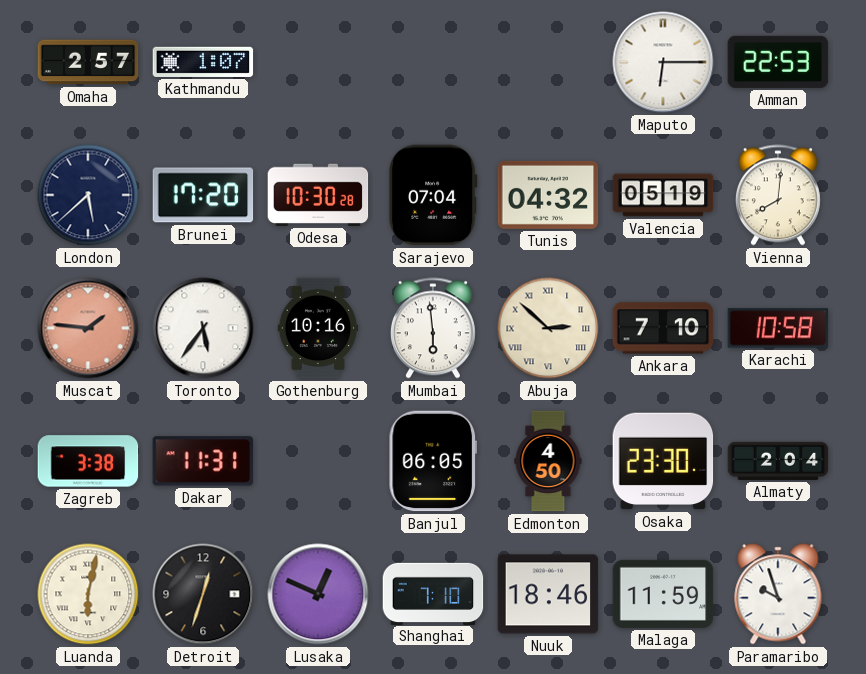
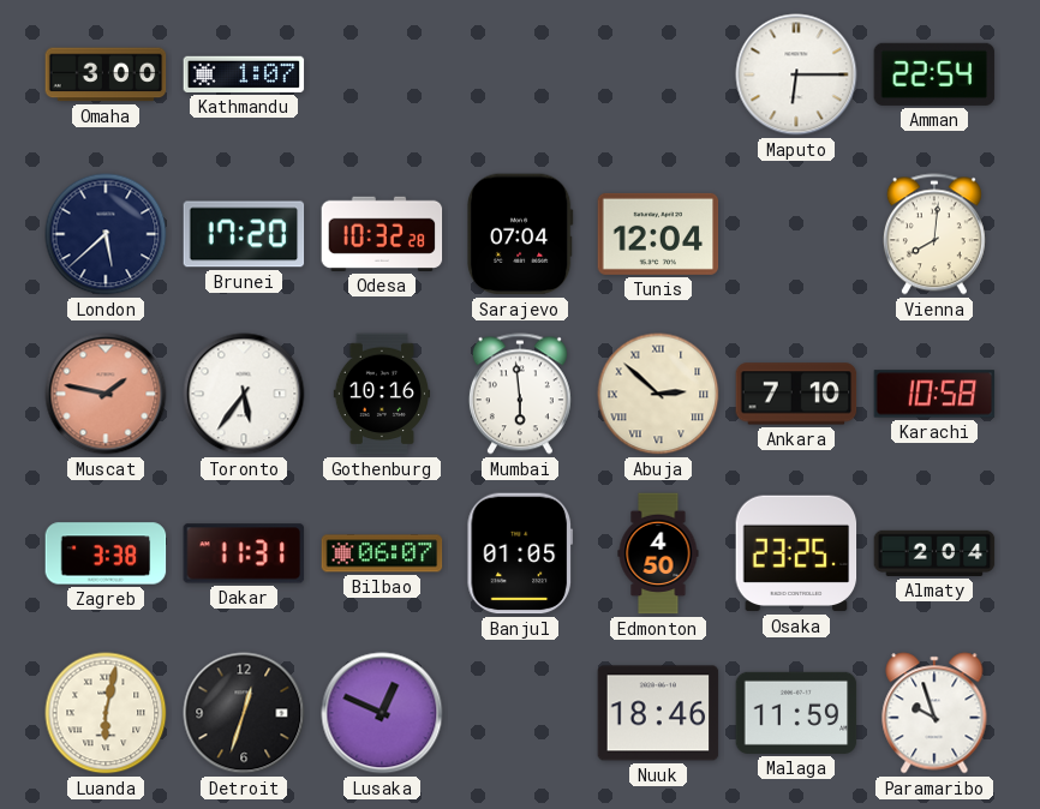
Omaha: 2:57 -> 3:00 (106, 74)
Amman: 22:53 -> 22:54 (934, 74)
Odesa: 10:30 -> 10:32 (382, 234)
Tunis: 04:32 -> 12:04 (658, 234)
Valencia: 05:19 -> none (663, 195)
Muscat: 1:46 -> 1:47 (106, 394)
Bilbao: none -> 06:07 (382, 553)
Banjul: 06:05 -> 01:05 (519, 553)
Osaka: 23:30 -> 23:25 (796, 553)
Shanghai: 7:10 -> none (433, 593)
